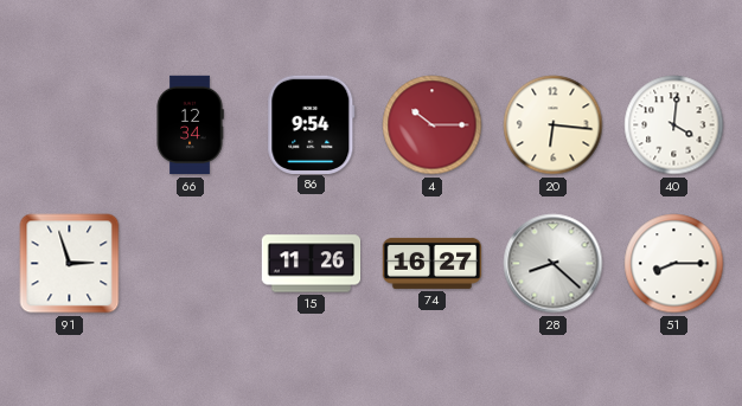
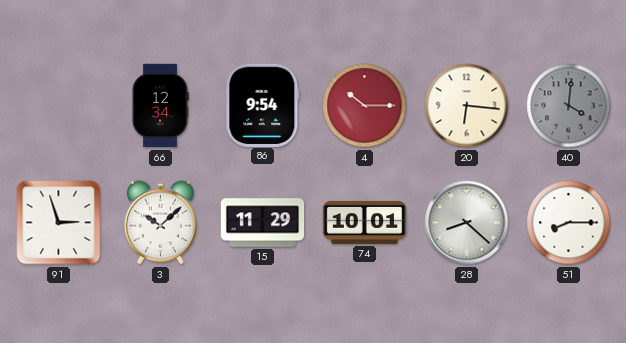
40 dial: white -> grey (569, 106)
3: none -> 10:08 (160, 223)
15: 11:26 -> 11:29 (263, 223)
74: 16:27 -> 10:01 (365, 222)
